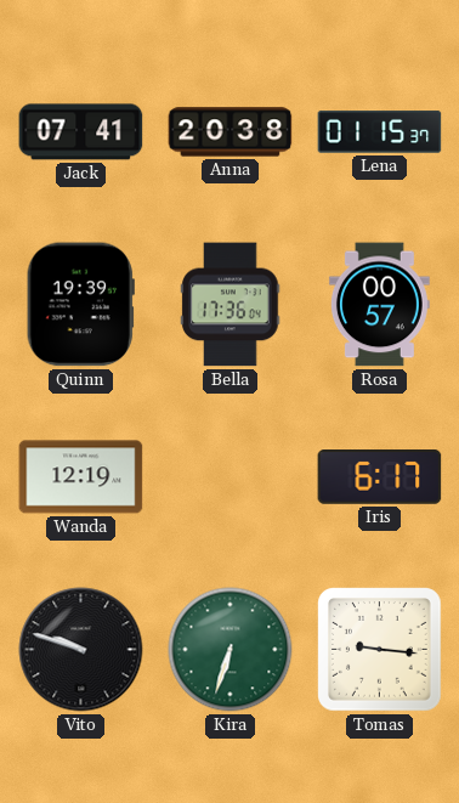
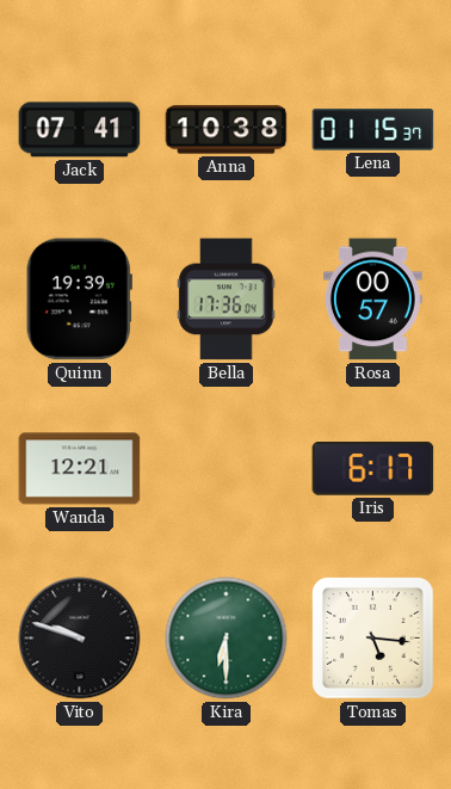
Anna: 20:38 -> 10:38 (227, 130)
Wanda: 12:19 -> 12:21 (80, 469)
Kira: 6:33 -> 6:30 (227, 639)
Tomas: 9:16 -> 5:16 (373, 639)
